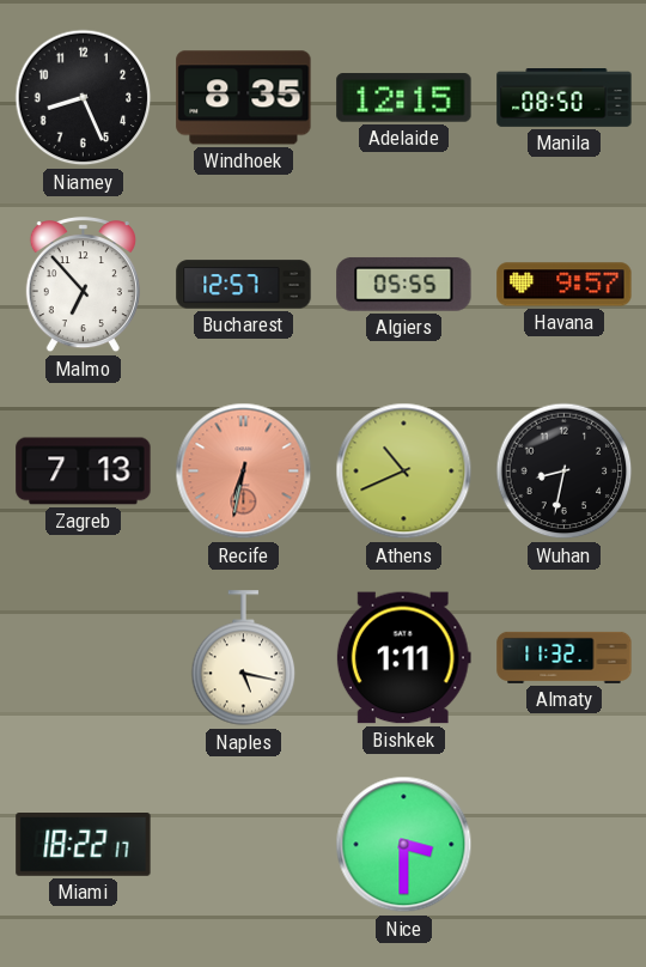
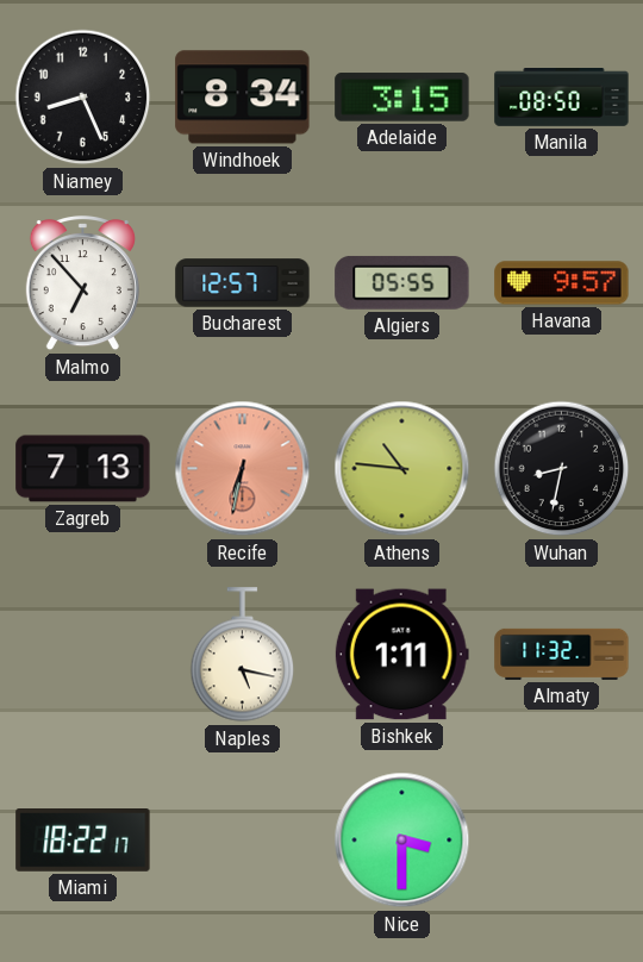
Windhoek: 8:35 -> 8:34 (243, 98)
Adelaide: 12:15 -> 3:15 (402, 98)
Athens: 10:41 -> 10:46 (402, 469)
